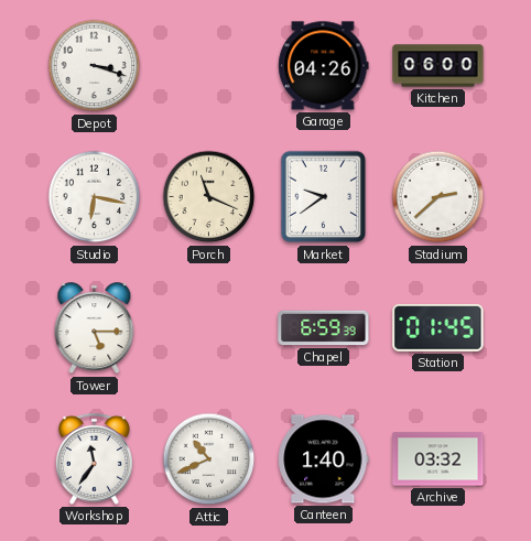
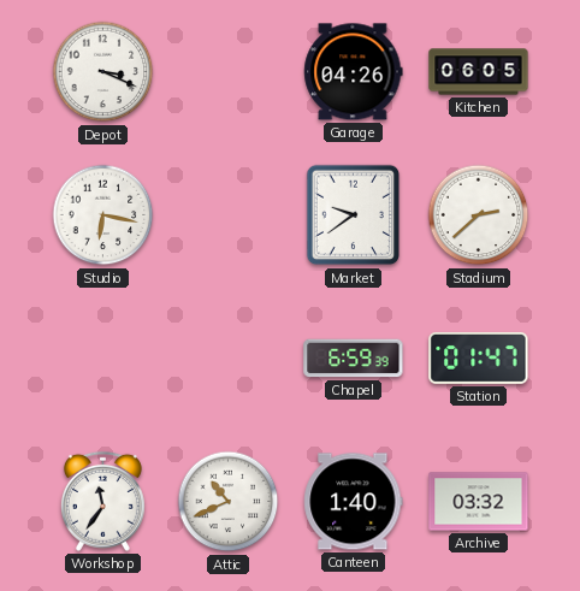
Depot: 3:18 -> 3:19 (103, 72)
Kitchen: 06:00 -> 06:05 (479, 72)
Porch: 11:19 -> none (209, 197)
Tower: 5:15 -> none (95, 328)
Station: 01:45 -> 01:47 (479, 357)
